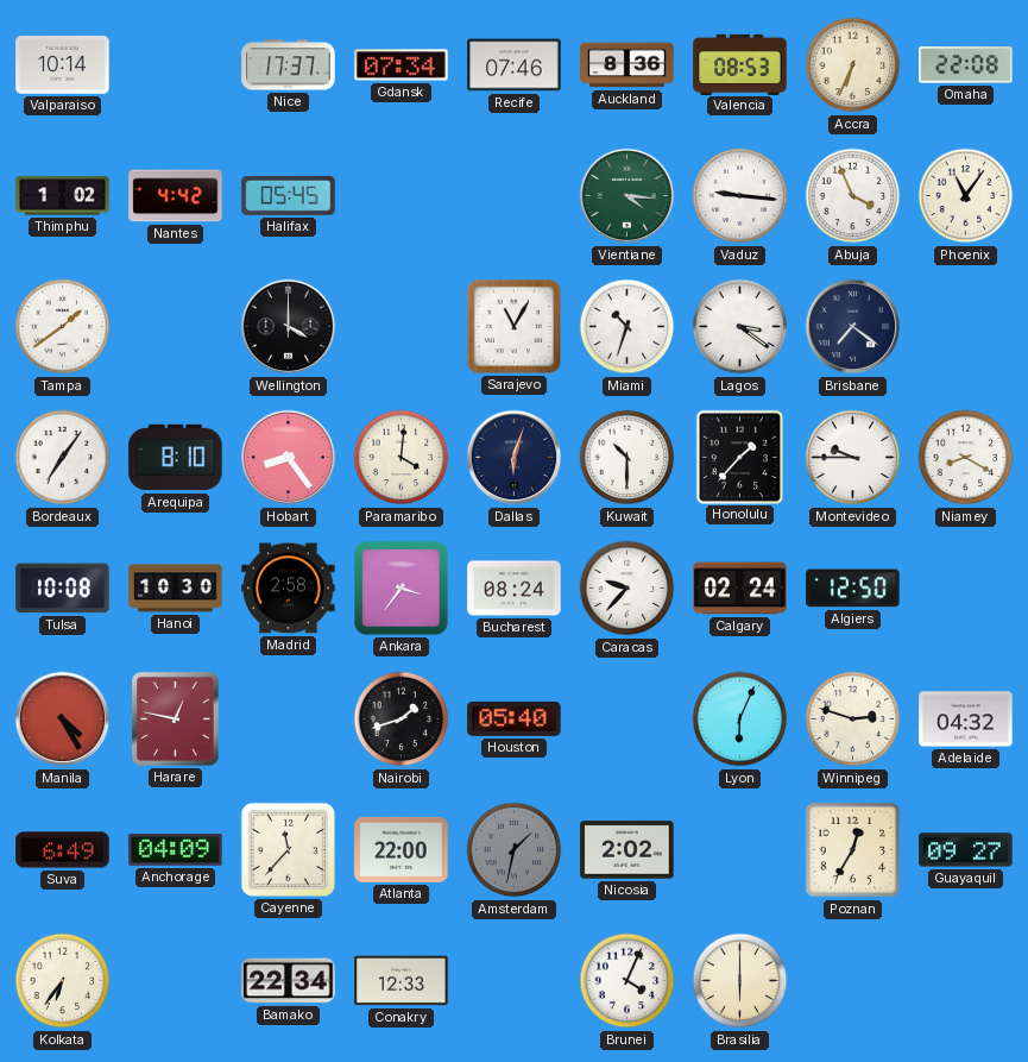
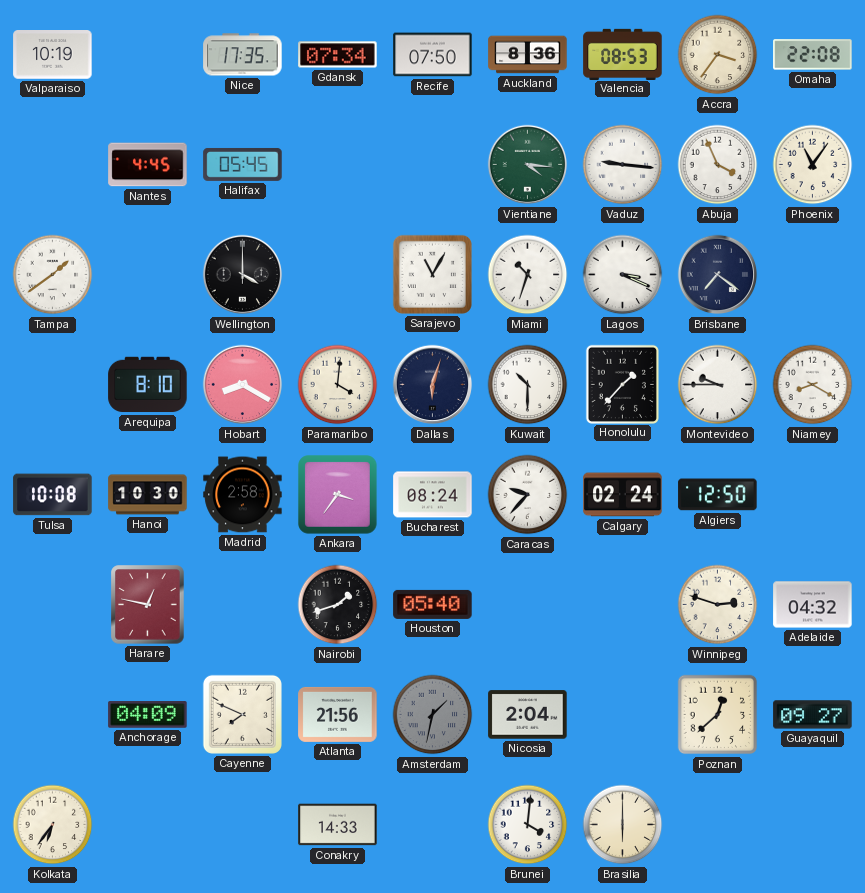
Valparaiso: 10:14 -> 10:19 (53, 55)
Nice: 17:37 -> 17:35 (243, 55)
Recife: 07:46 -> 07:50 (433, 55)
Accra: 6:34 -> 3:36 (718, 55)
Thimphu: 1:02 -> none (63, 196)
Nantes: 4:42 -> 4:45 (148, 165)
Lagos: 3:21 -> 3:19 (623, 275)
Bordeaux: 7:06 -> none (63, 458)
Hobart: 8:24 -> 8:20 (243, 385)
Manila: 4:25 -> none (63, 719)
Lyon: 6:04 -> none (740, 719)
Suva: 6:49 -> none (63, 850)
Cayenne: 11:37 -> 7:49 (242, 714)
Atlanta: 22:00 -> 21:56 (338, 714)
Nicosia: 2:02 -> 2:04 (528, 715)
Poznan: 12:35 -> 12:38 (718, 715)
Bamako: 22:34 -> none (289, 981)
Conakry: 12:33 -> 14:33 (338, 825)
Brunei: 4:04 -> 4:01 (528, 825)
